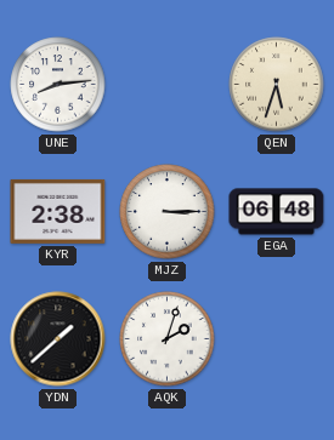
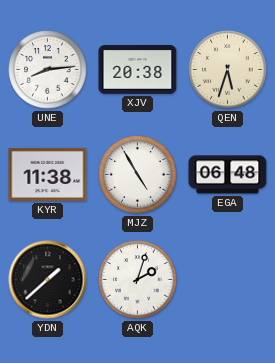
XJV: none -> 20:38 (138, 70)
KYR: 2:38 -> 11:38 (48, 174)
MJZ: 3:15 -> 4:55 (138, 175)
